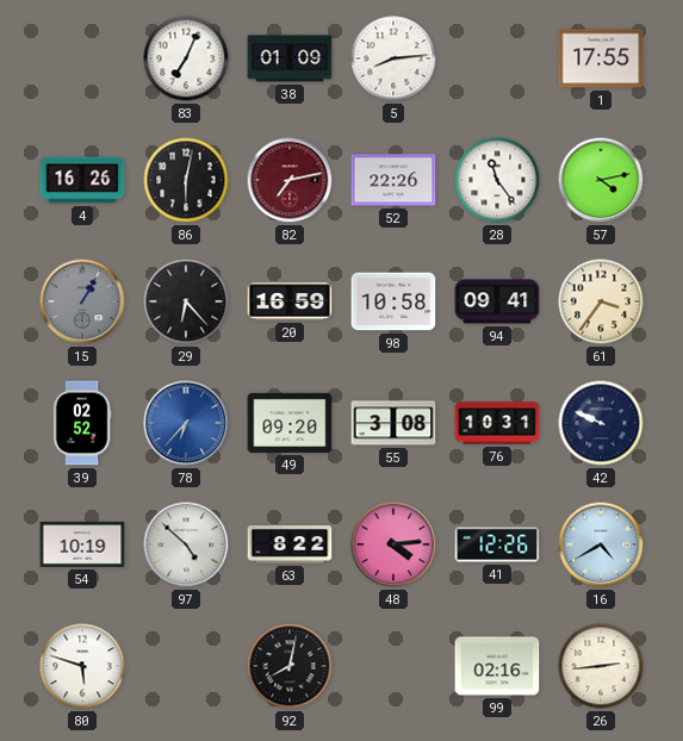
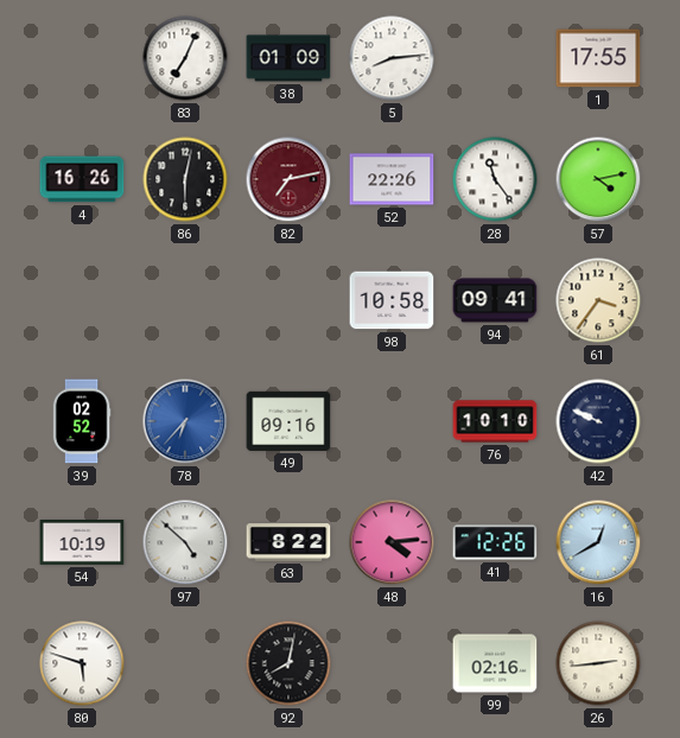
15: 1:05 -> none (82, 301)
29: 6:23 -> none (186, 301)
20: 16:59 -> none (290, 301)
49: 09:20 -> 09:16 (288, 421)
55: 3:08 -> none (393, 423)
76: 10:31 -> 10:10 (495, 421)
16: 4:40 -> 12:40 (598, 542)
